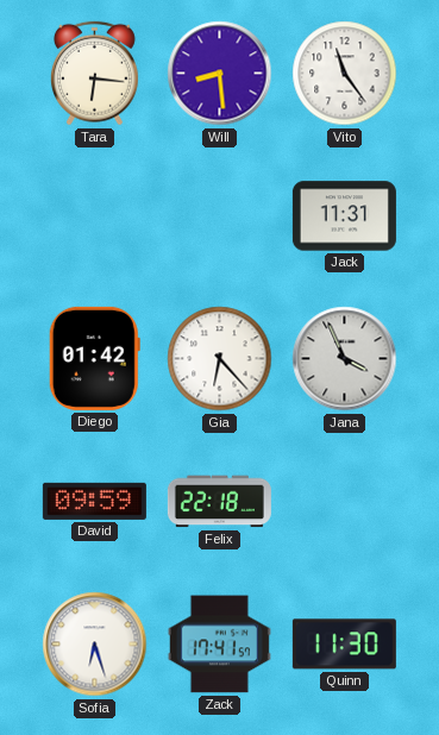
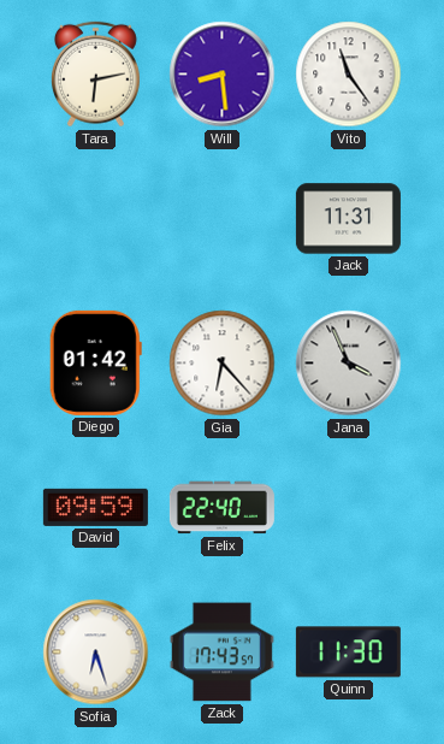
Tara: 6:16 -> 6:13 (95, 75)
Felix: 22:18 -> 22:40 (221, 508)
Zack: 17:41 -> 17:43 (221, 653)
